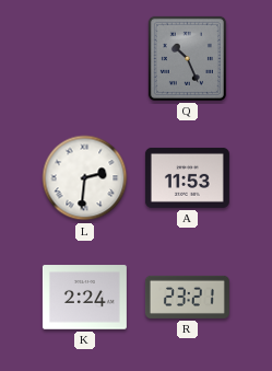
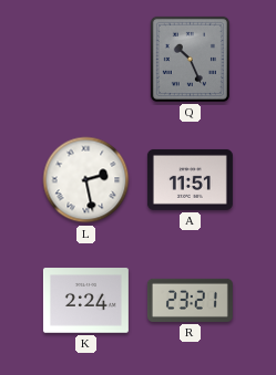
L: 2:31 -> 2:28 (86, 180)
A: 11:53 -> 11:51 (190, 179)
